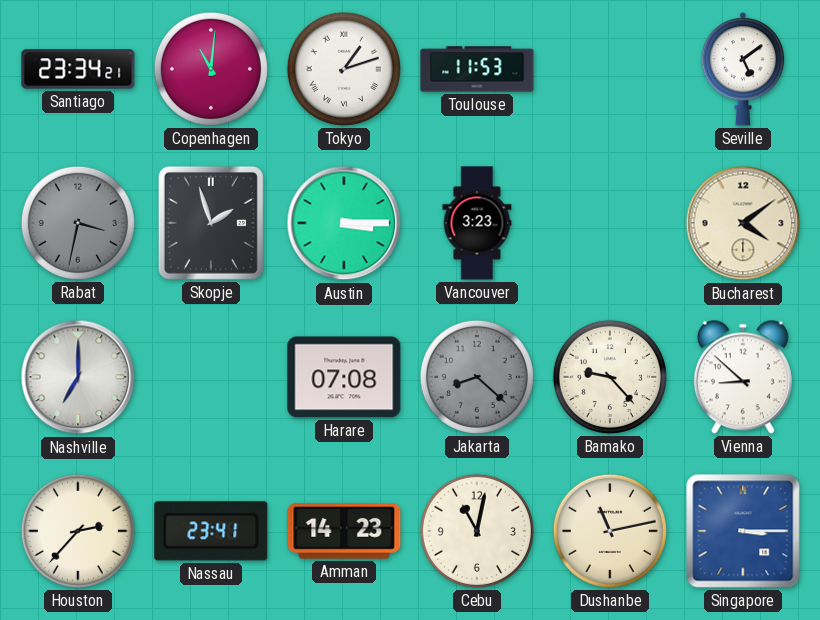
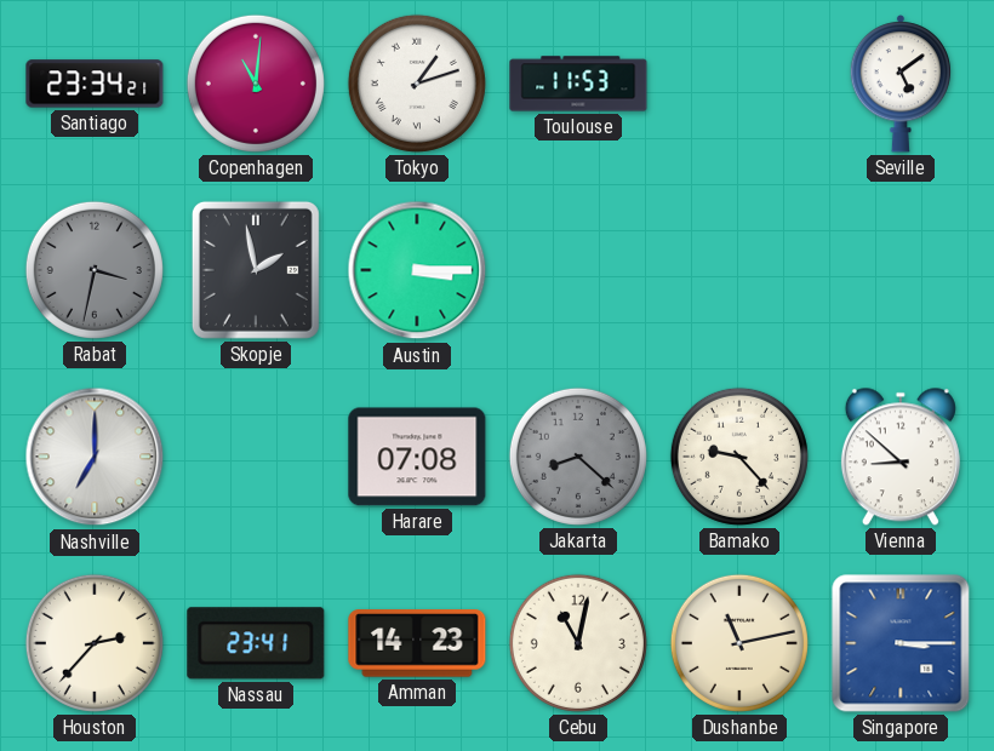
Skopje: 1:57 -> 1:58 (256, 270)
Vancouver: 3:23 -> none (477, 223)
Bucharest: 4:09 -> none (743, 223)
